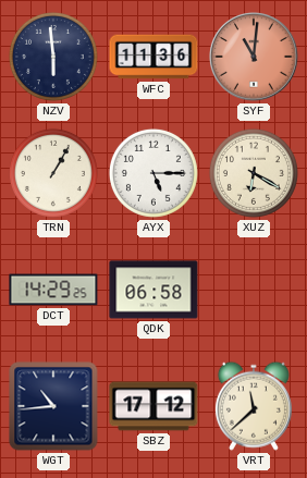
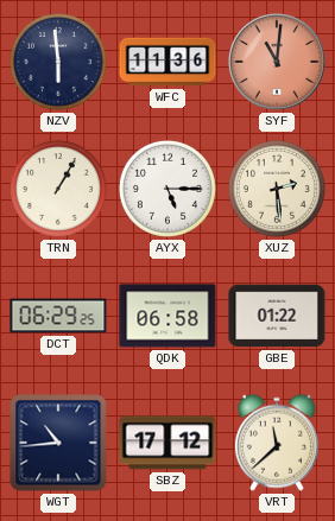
XUZ: 6:20 -> 2:29 (277, 189)
DCT: 14:29 -> 06:29 (58, 316)
GBE: none -> 01:22 (277, 316)
